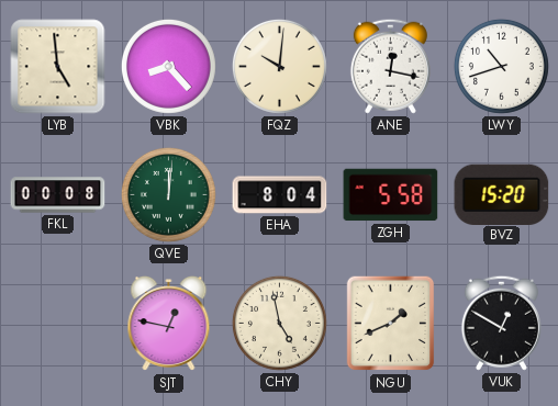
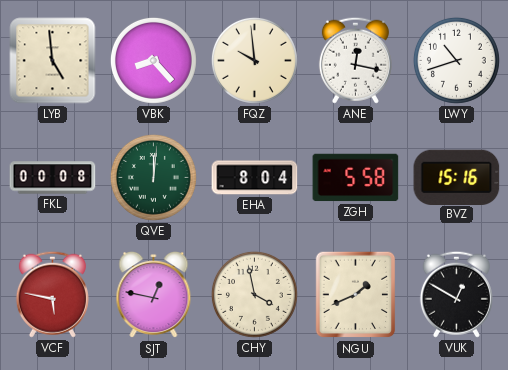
FQZ: 10:01 -> 9:59 (254, 60)
BVZ: 15:20 -> 15:16 (457, 177)
VCF: none -> 5:47 (52, 294)
CHY: 4:58 -> 3:58 (254, 294)
